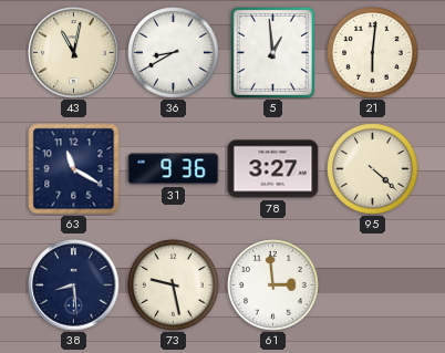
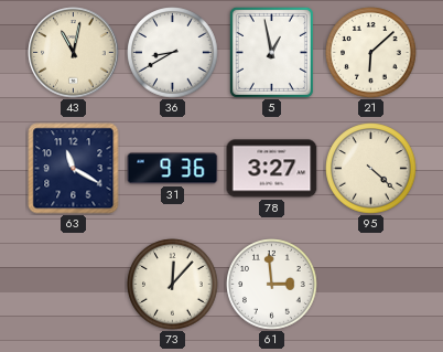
5: 12:59 -> 12:58 (271, 52)
21: 6:01 -> 6:08 (371, 53)
38: 8:29 -> none (74, 285)
73: 9:28 -> 12:07 (173, 285)
